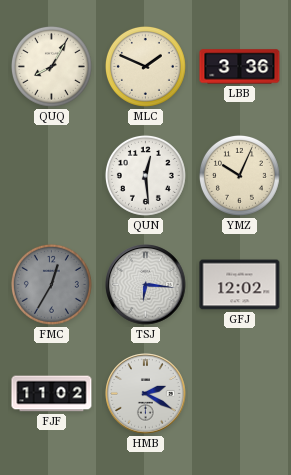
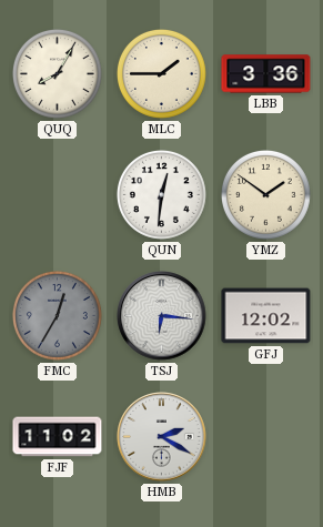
MLC: 1:49 -> 1:45 (161, 73)
QUN: 12:29 -> 12:31 (161, 194)
YMZ: 10:04 -> 1:51 (265, 194)
